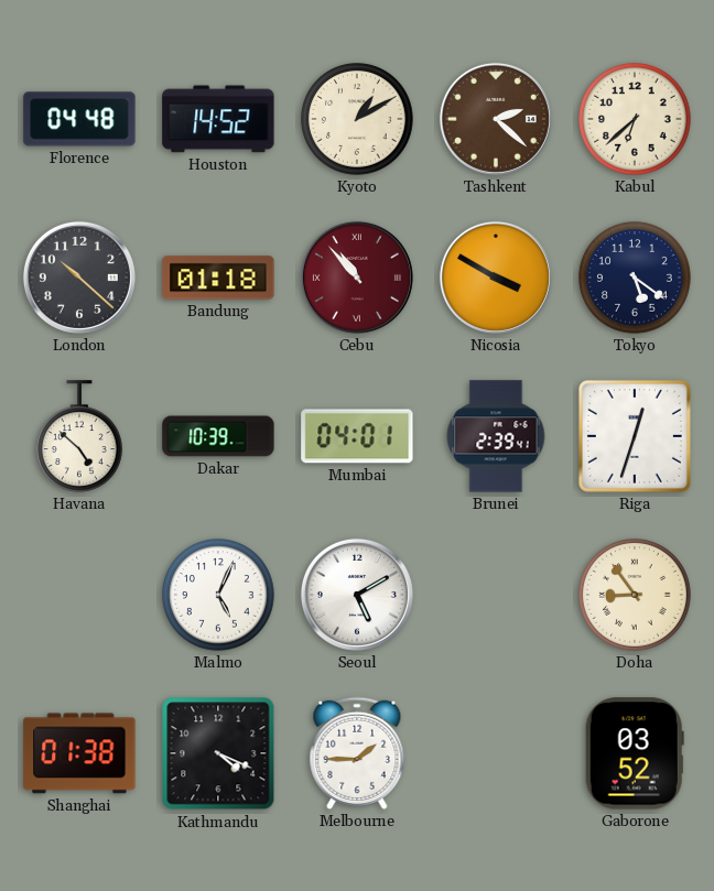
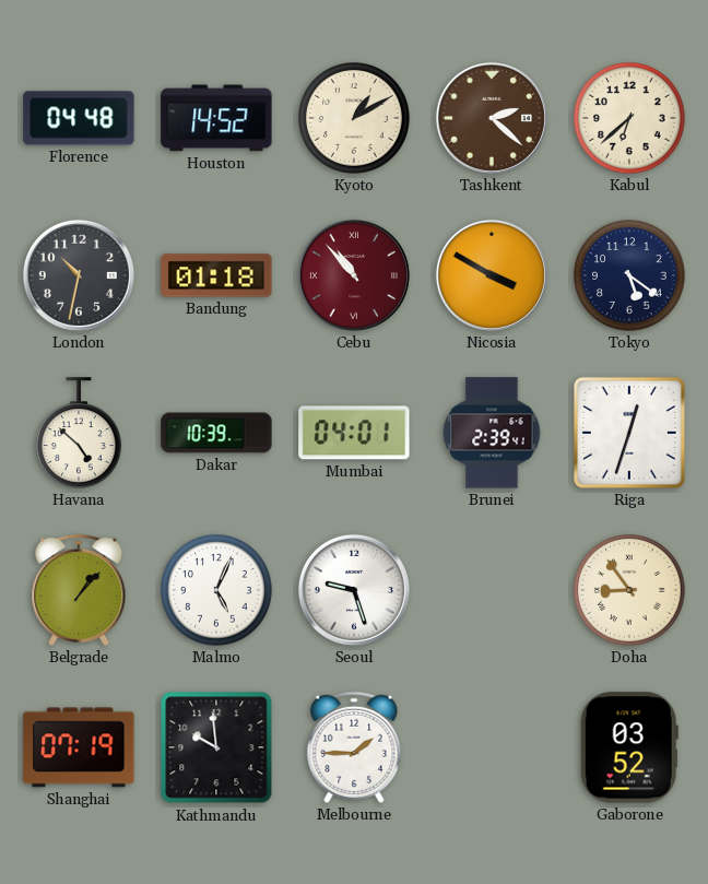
London: 10:22 -> 10:32 (79, 275)
Belgrade: none -> 1:07 (79, 590)
Seoul: 5:10 -> 9:27 (354, 590)
Shanghai: 01:38 -> 07:19 (79, 747)
Kathmandu: 4:19 -> 9:59 (216, 747)
